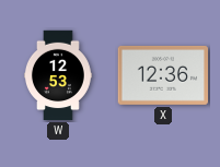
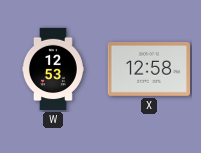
X: 12:36 -> 12:58 (149, 69)
